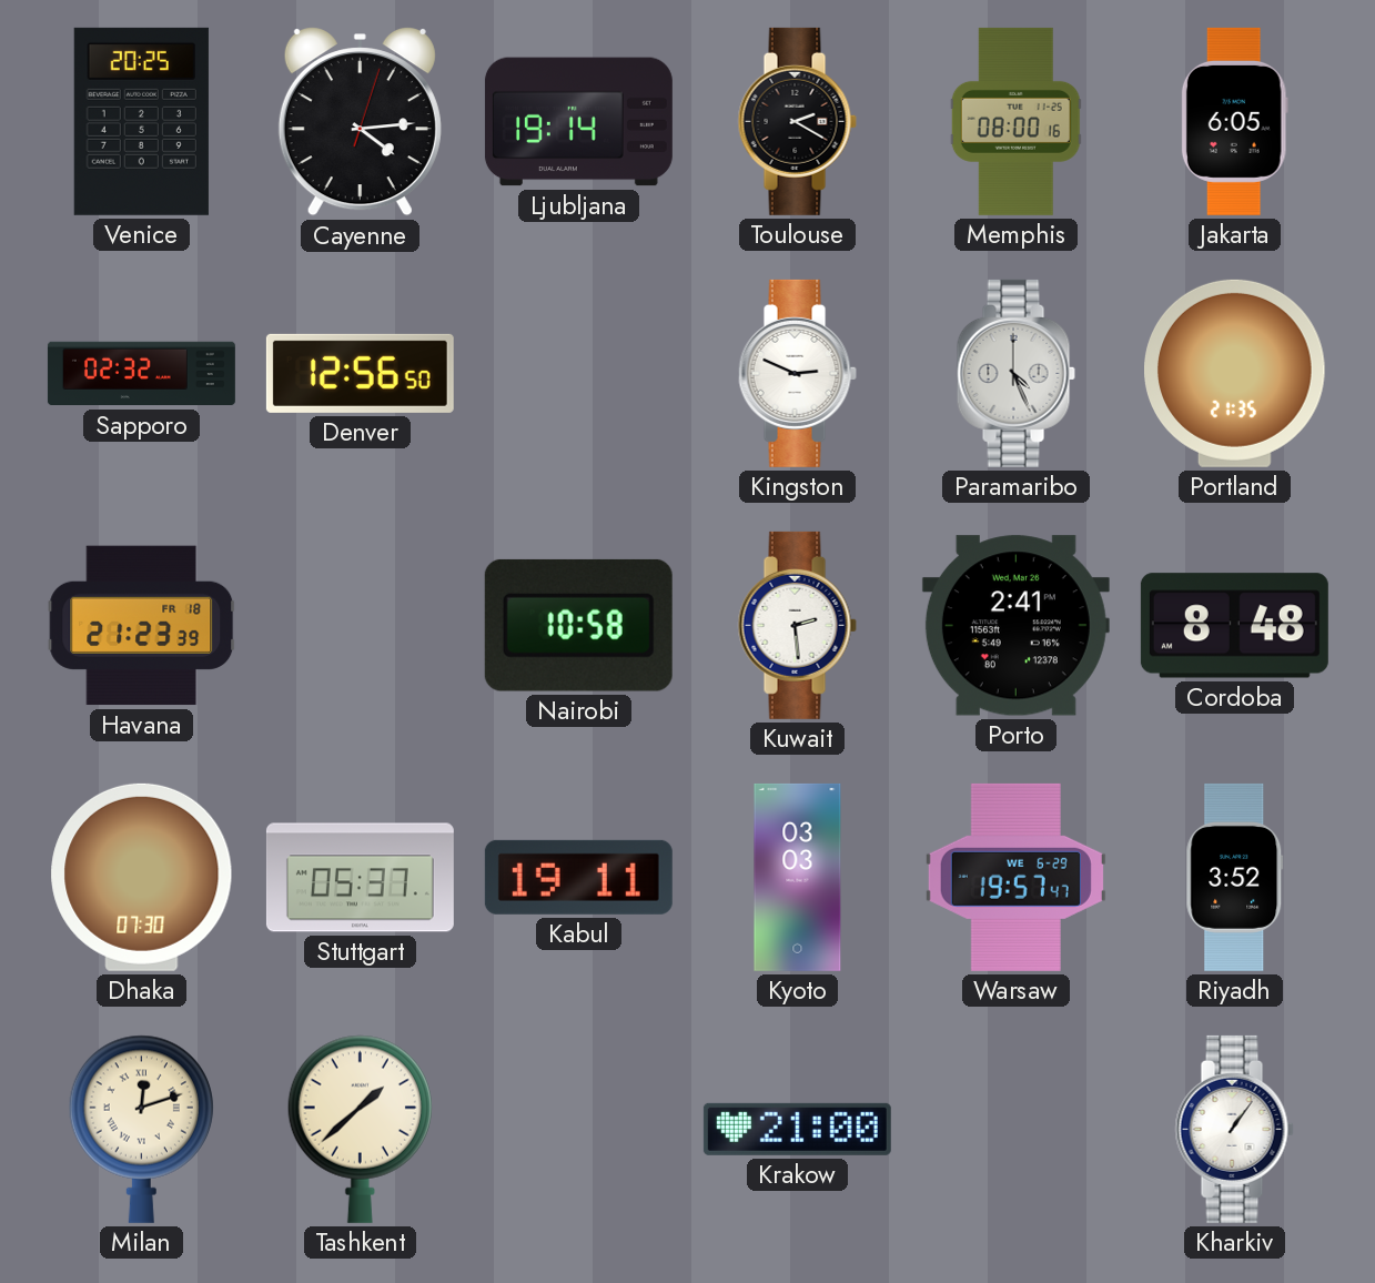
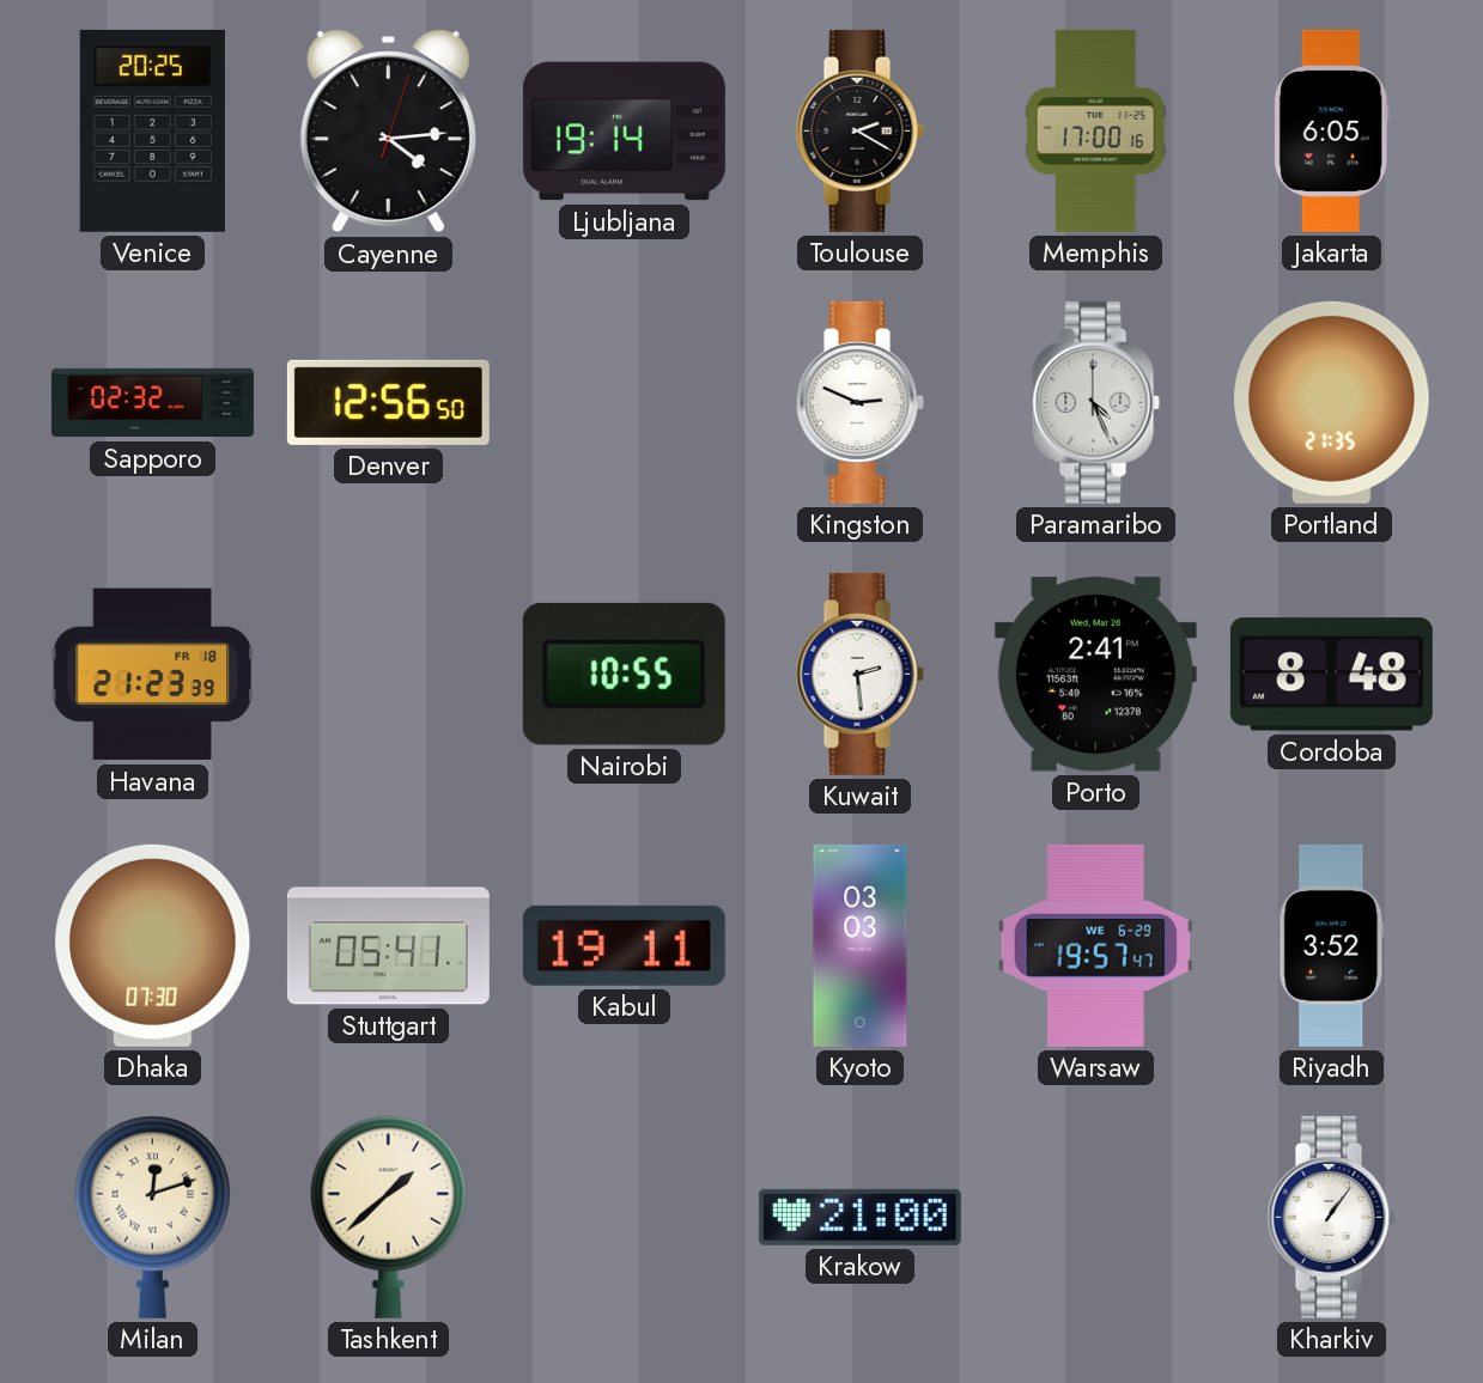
Memphis: 08:00 -> 17:00 (1095, 130)
Nairobi: 10:58 -> 10:55 (624, 674)
Stuttgart: 05:37 -> 05:41 (388, 946)
